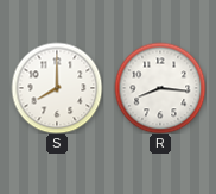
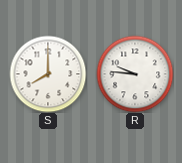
R: 8:16 -> 9:46 (135, 74)
